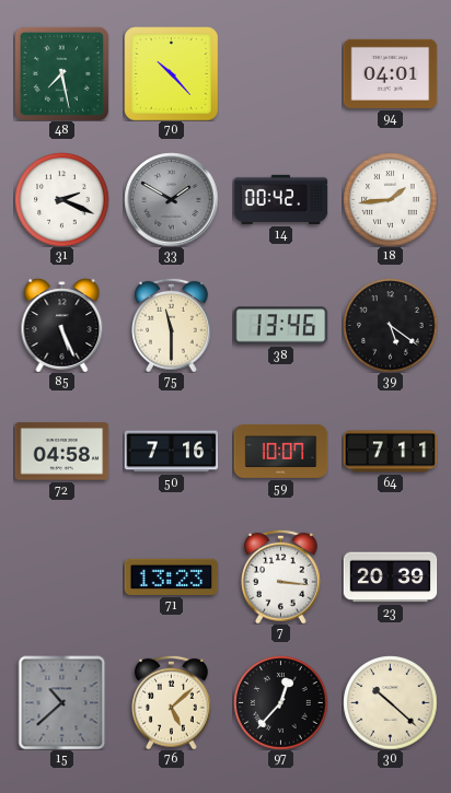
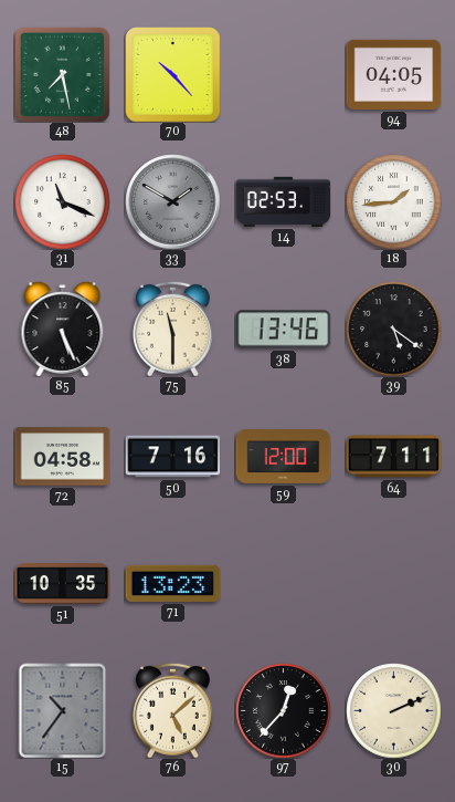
94: 04:01 -> 04:05 (393, 74)
31: 2:19 -> 11:19 (62, 201)
14: 00:42 -> 02:53 (283, 201)
59: 10:07 -> 12:00 (283, 456)
51: none -> 10:35 (62, 584)
7: 3:16 -> none (281, 576)
23: 20:39 -> none (390, 578)
15: 10:38 -> 10:36 (63, 710)
30: 10:22 -> 2:11 (393, 710)
